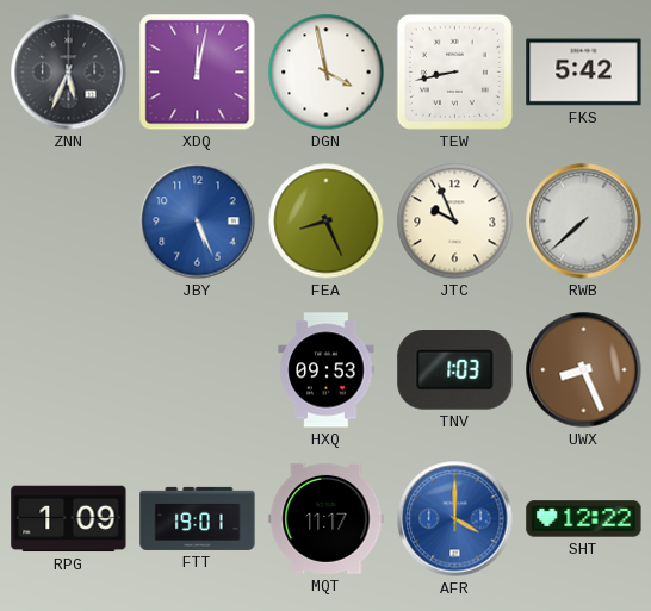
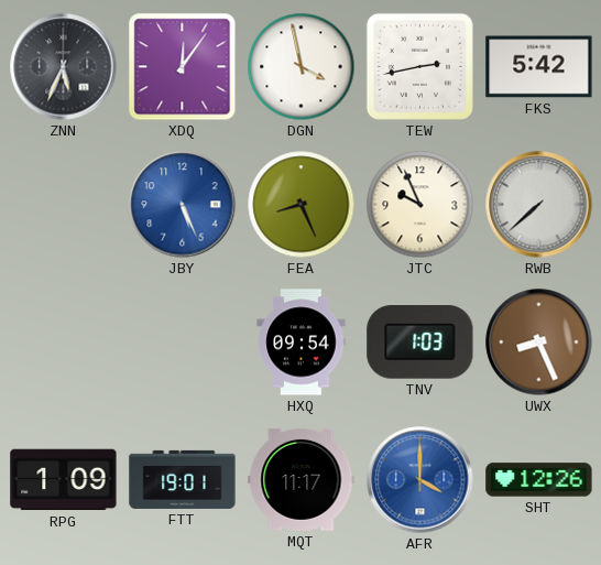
XDQ: 12:02 -> 12:06 (183, 67)
TEW: 8:43 -> 2:43 (419, 66)
HXQ: 09:53 -> 09:54 (302, 343)
SHT: 12:22 -> 12:26 (539, 480)
